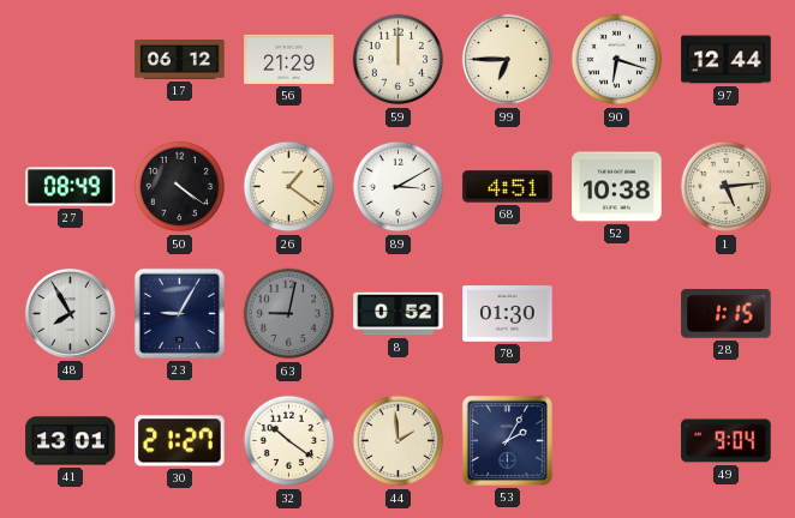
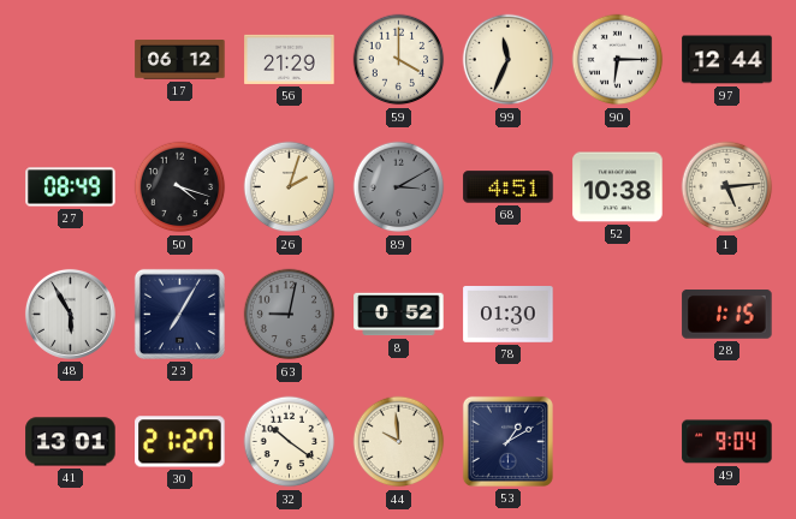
59: 12:00 -> 4:00 (399, 60)
99: 6:45 -> 11:34 (509, 60)
90: 6:18 -> 6:15 (618, 60)
50: 4:21 -> 4:18 (180, 187)
26: 1:21 -> 2:03 (290, 187)
89 dial: white -> grey (399, 187)
48: 7:55 -> 5:55 (70, 314)
23: 9:05 -> 7:05 (179, 314)
44: 1:59 -> 9:59 (399, 442)
53: 2:05 -> 1:10 (507, 441)
